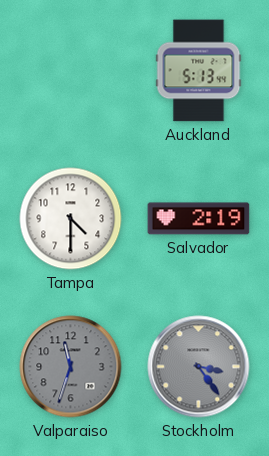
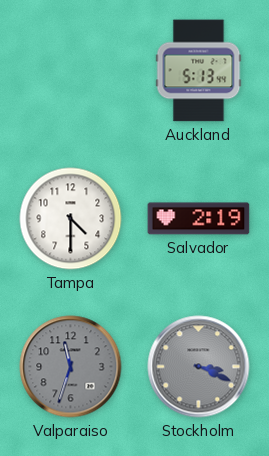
Stockholm: 3:24 -> 3:19 (199, 367)
